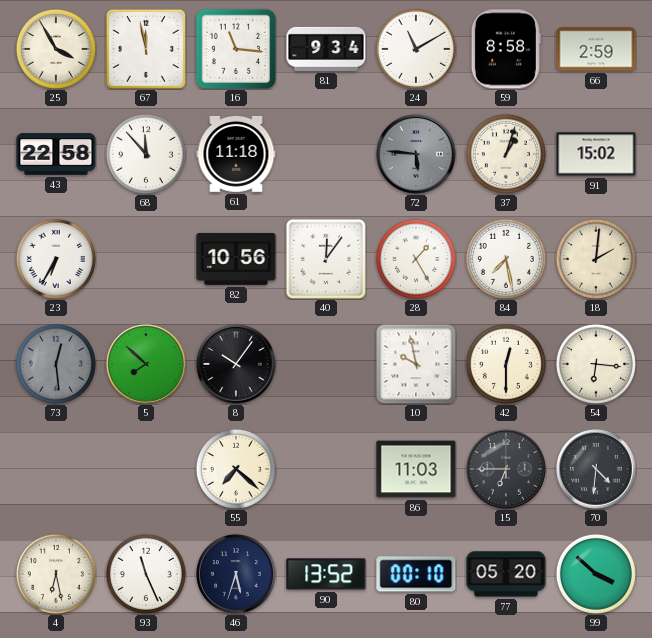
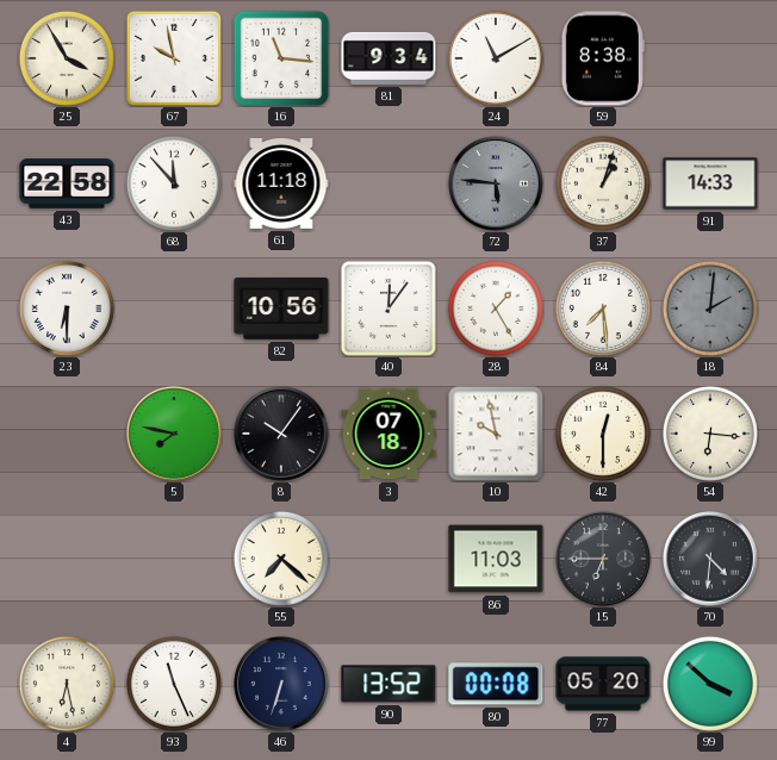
67: 11:58 -> 9:58 (174, 58)
59: 8:58 -> 8:38 (603, 58)
66: 2:59 -> none (596, 49)
91: 15:02 -> 14:33 (710, 183)
23: 6:35 -> 6:30 (67, 309)
84: 7:28 -> 7:29 (603, 309)
18 dial: cream -> grey (710, 309)
73: 12:29 -> none (56, 364)
5: 7:52 -> 7:47 (174, 434)
3: none -> 07:18 (388, 434)
46: 5:33 -> 6:33 (281, 684)
80: 00:10 -> 00:08 (496, 684)
